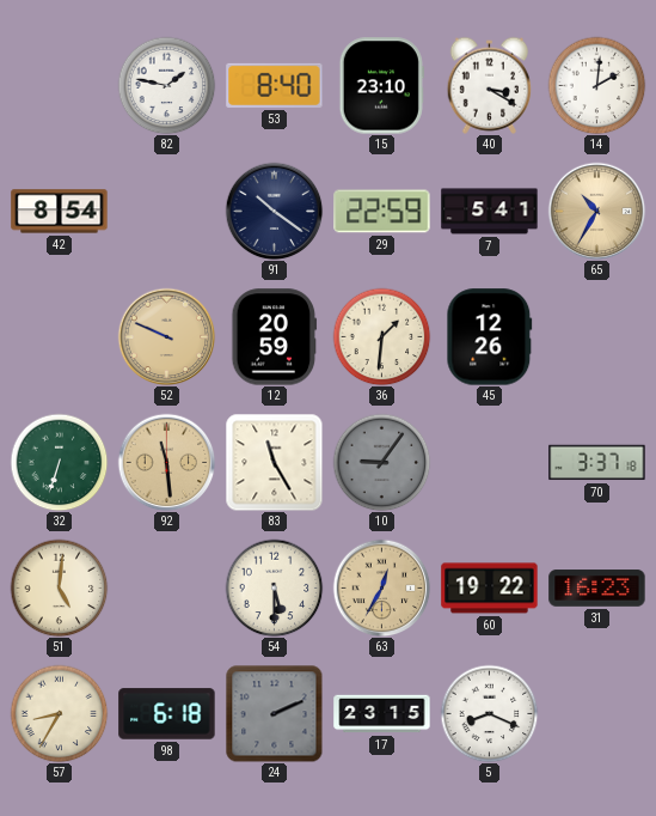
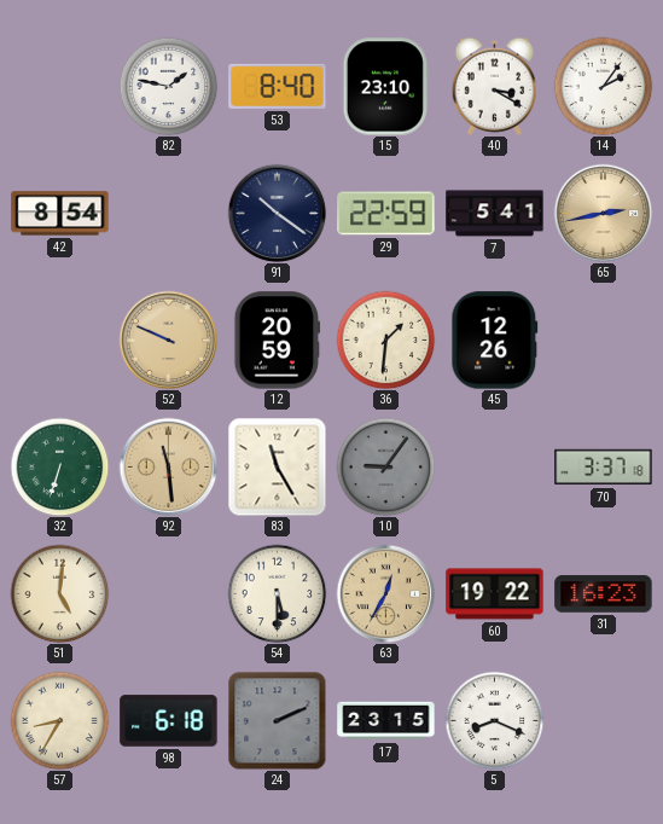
14: 2:01 -> 2:06 (603, 86)
65: 10:35 -> 2:43 (603, 213)
